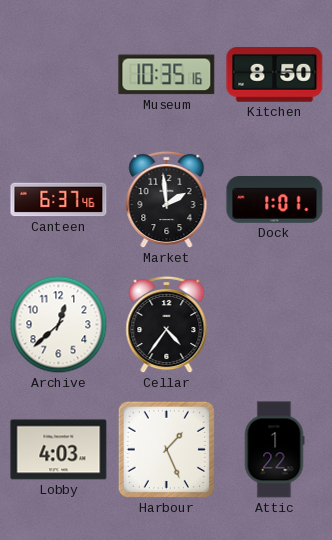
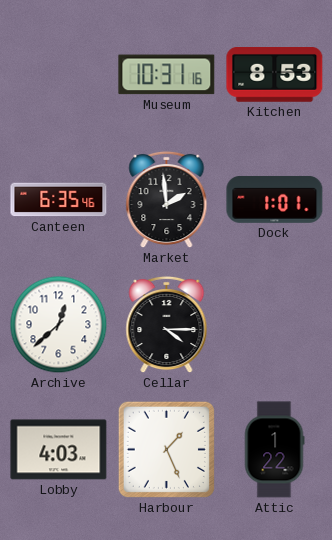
Museum: 10:35 -> 10:31 (167, 75)
Kitchen: 8:50 -> 8:53 (275, 75)
Canteen: 6:37 -> 6:35 (59, 200)
Cellar: 4:36 -> 4:15 (167, 325)
